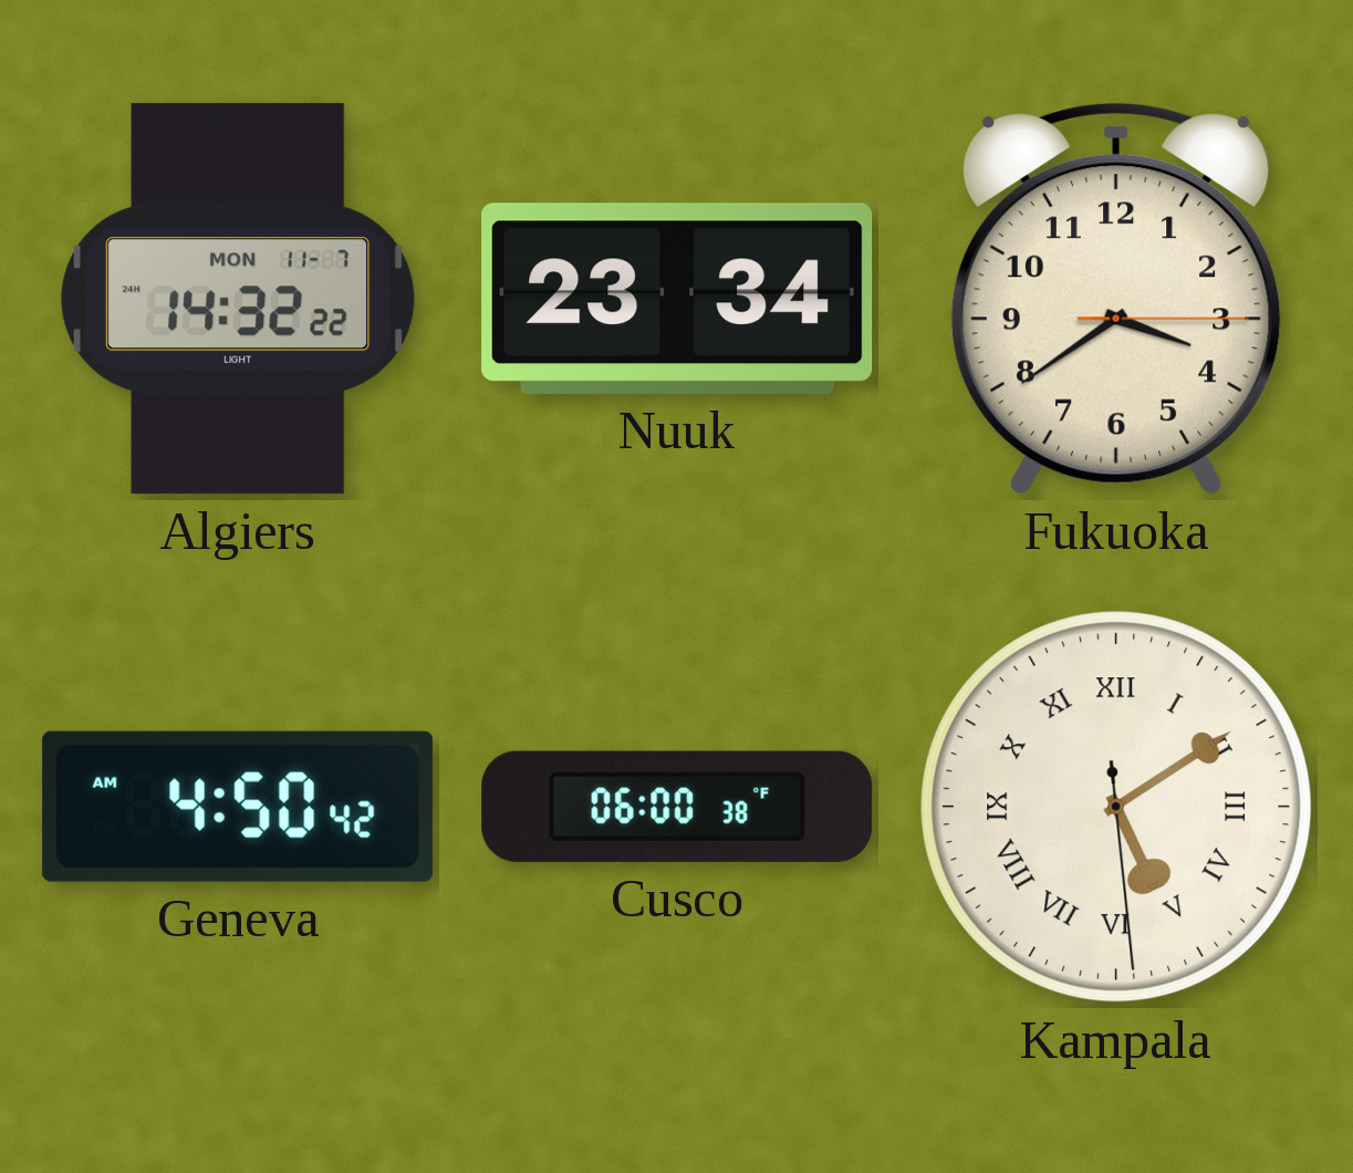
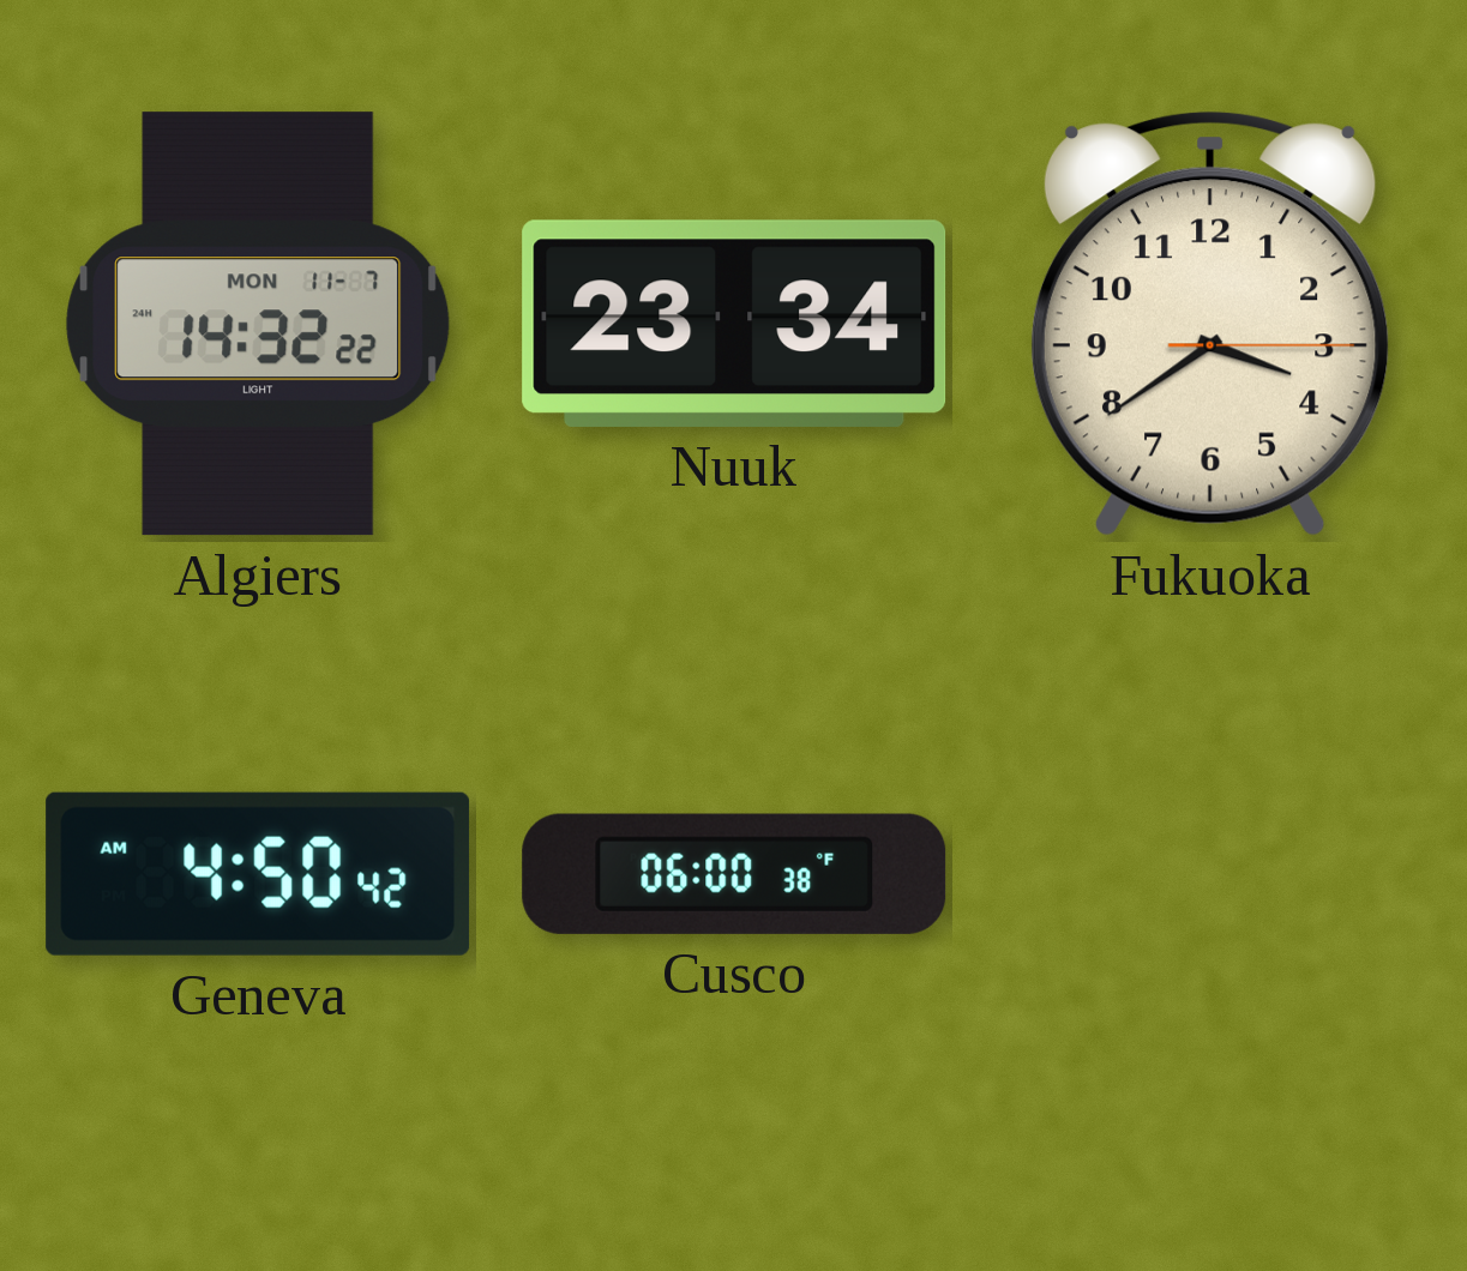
Kampala: 5:09 -> none (1116, 807)
